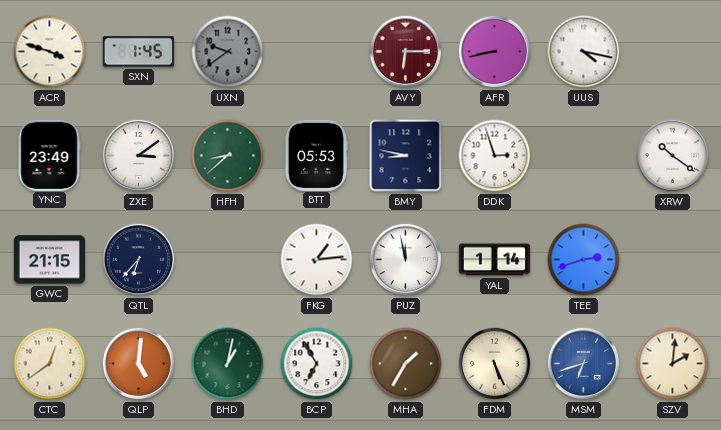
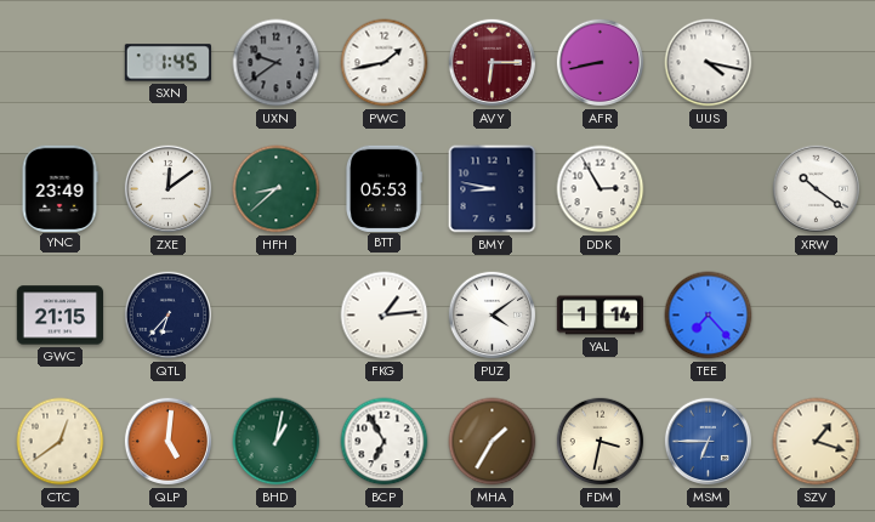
ACR: 3:48 -> none (50, 52)
PWC: none -> 1:43 (385, 63)
ZXE: 3:09 -> 12:09 (169, 189)
DDK: 2:57 -> 2:55 (601, 189)
PUZ: 11:58 -> 4:09 (493, 316)
TEE: 2:42 -> 7:23 (709, 316)
FDM: 5:26 -> 3:32 (601, 442)
MSM: 6:42 -> 6:45 (709, 442)
SZV: 2:01 -> 1:18 (817, 442)
